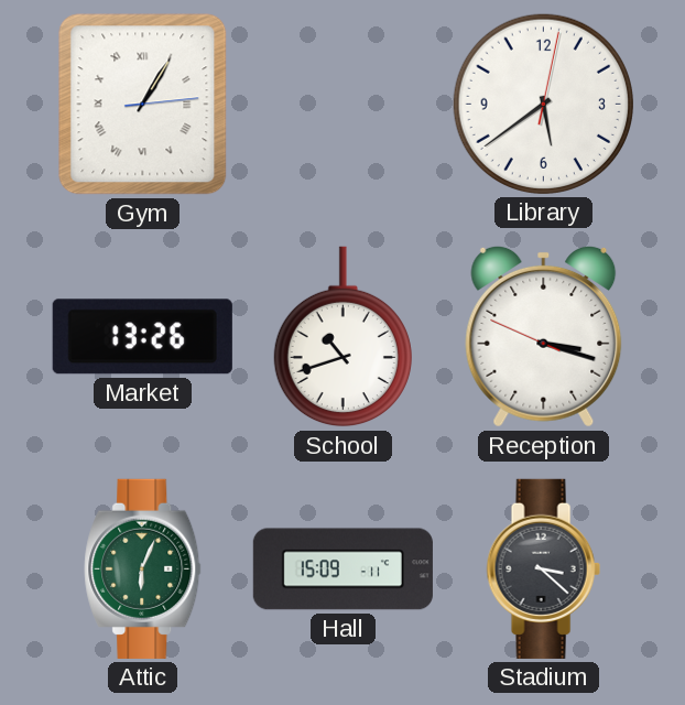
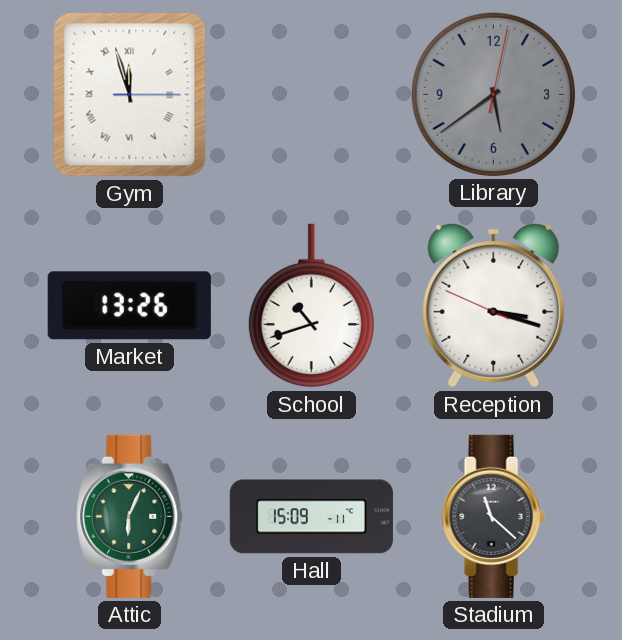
Gym: 1:05 -> 11:57 (130, 95)
Library dial: white -> grey (493, 94)
Stadium: 3:22 -> 11:22 (493, 516)
